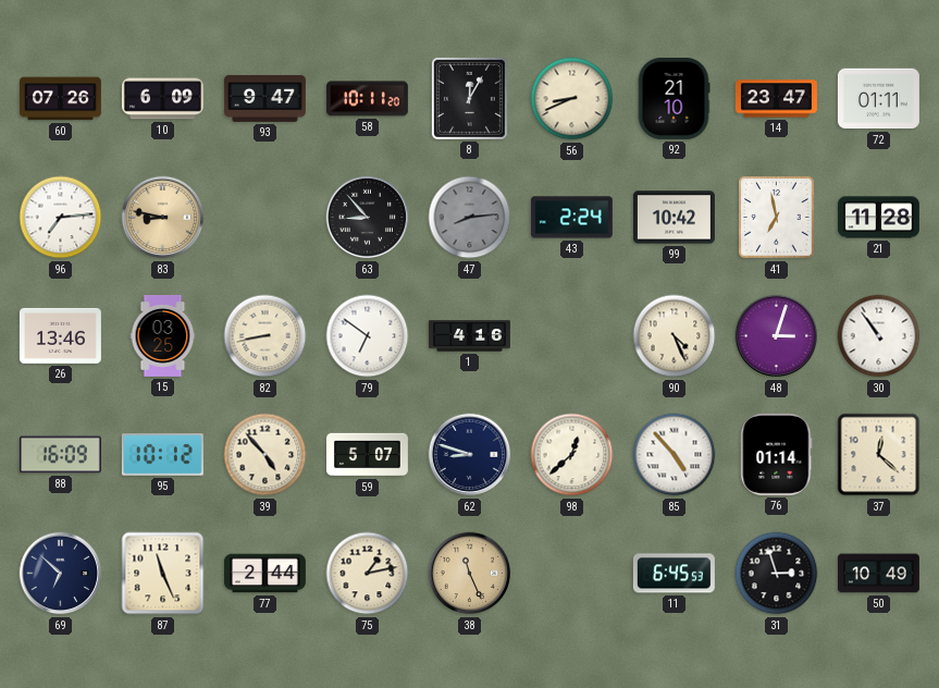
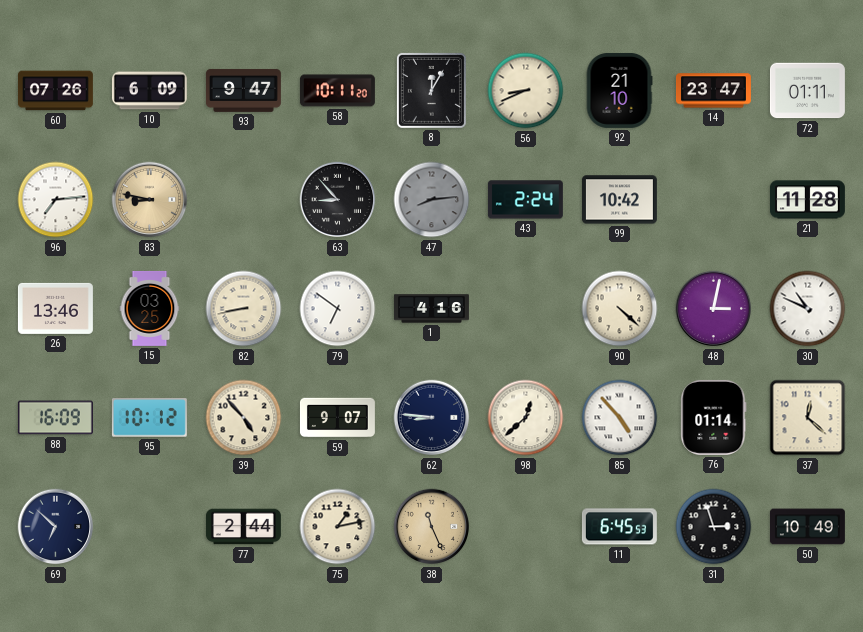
41: 6:58 -> none (777, 218)
90: 4:26 -> 4:22 (620, 309)
48: 3:03 -> 3:02 (714, 309)
30: 10:54 -> 10:49 (808, 309)
59: 5:07 -> 9:07 (337, 418)
62: 8:48 -> 8:46 (432, 418)
87: 11:26 -> none (163, 574)
